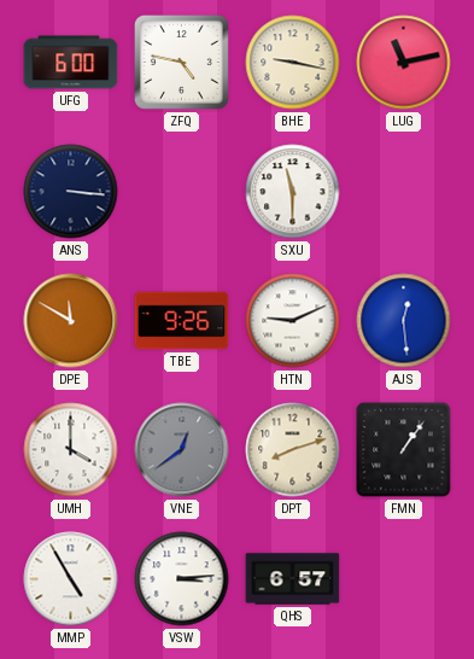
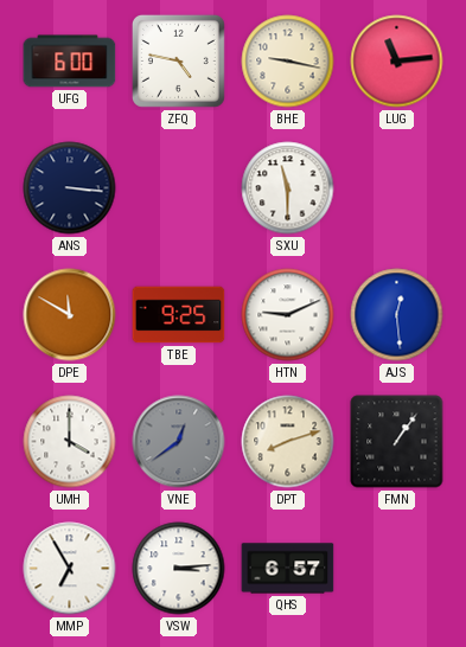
LUG: 11:13 -> 11:14 (397, 62)
TBE: 9:26 -> 9:25 (179, 315)
MMP: 4:55 -> 6:55 (70, 569)
